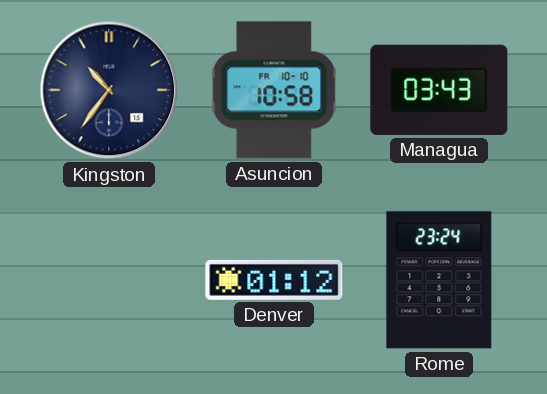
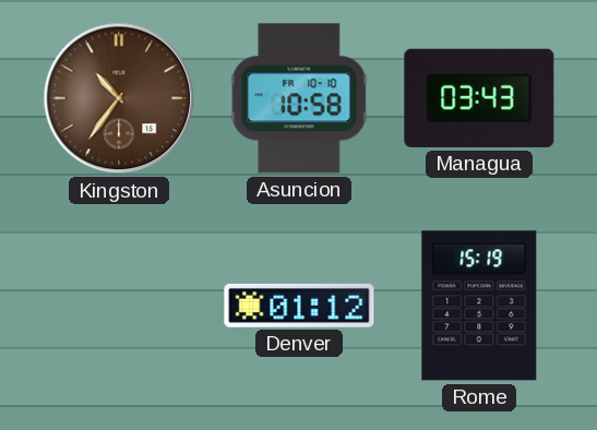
Kingston dial: navy -> brown (119, 98)
Rome: 23:24 -> 15:19 (479, 306)
